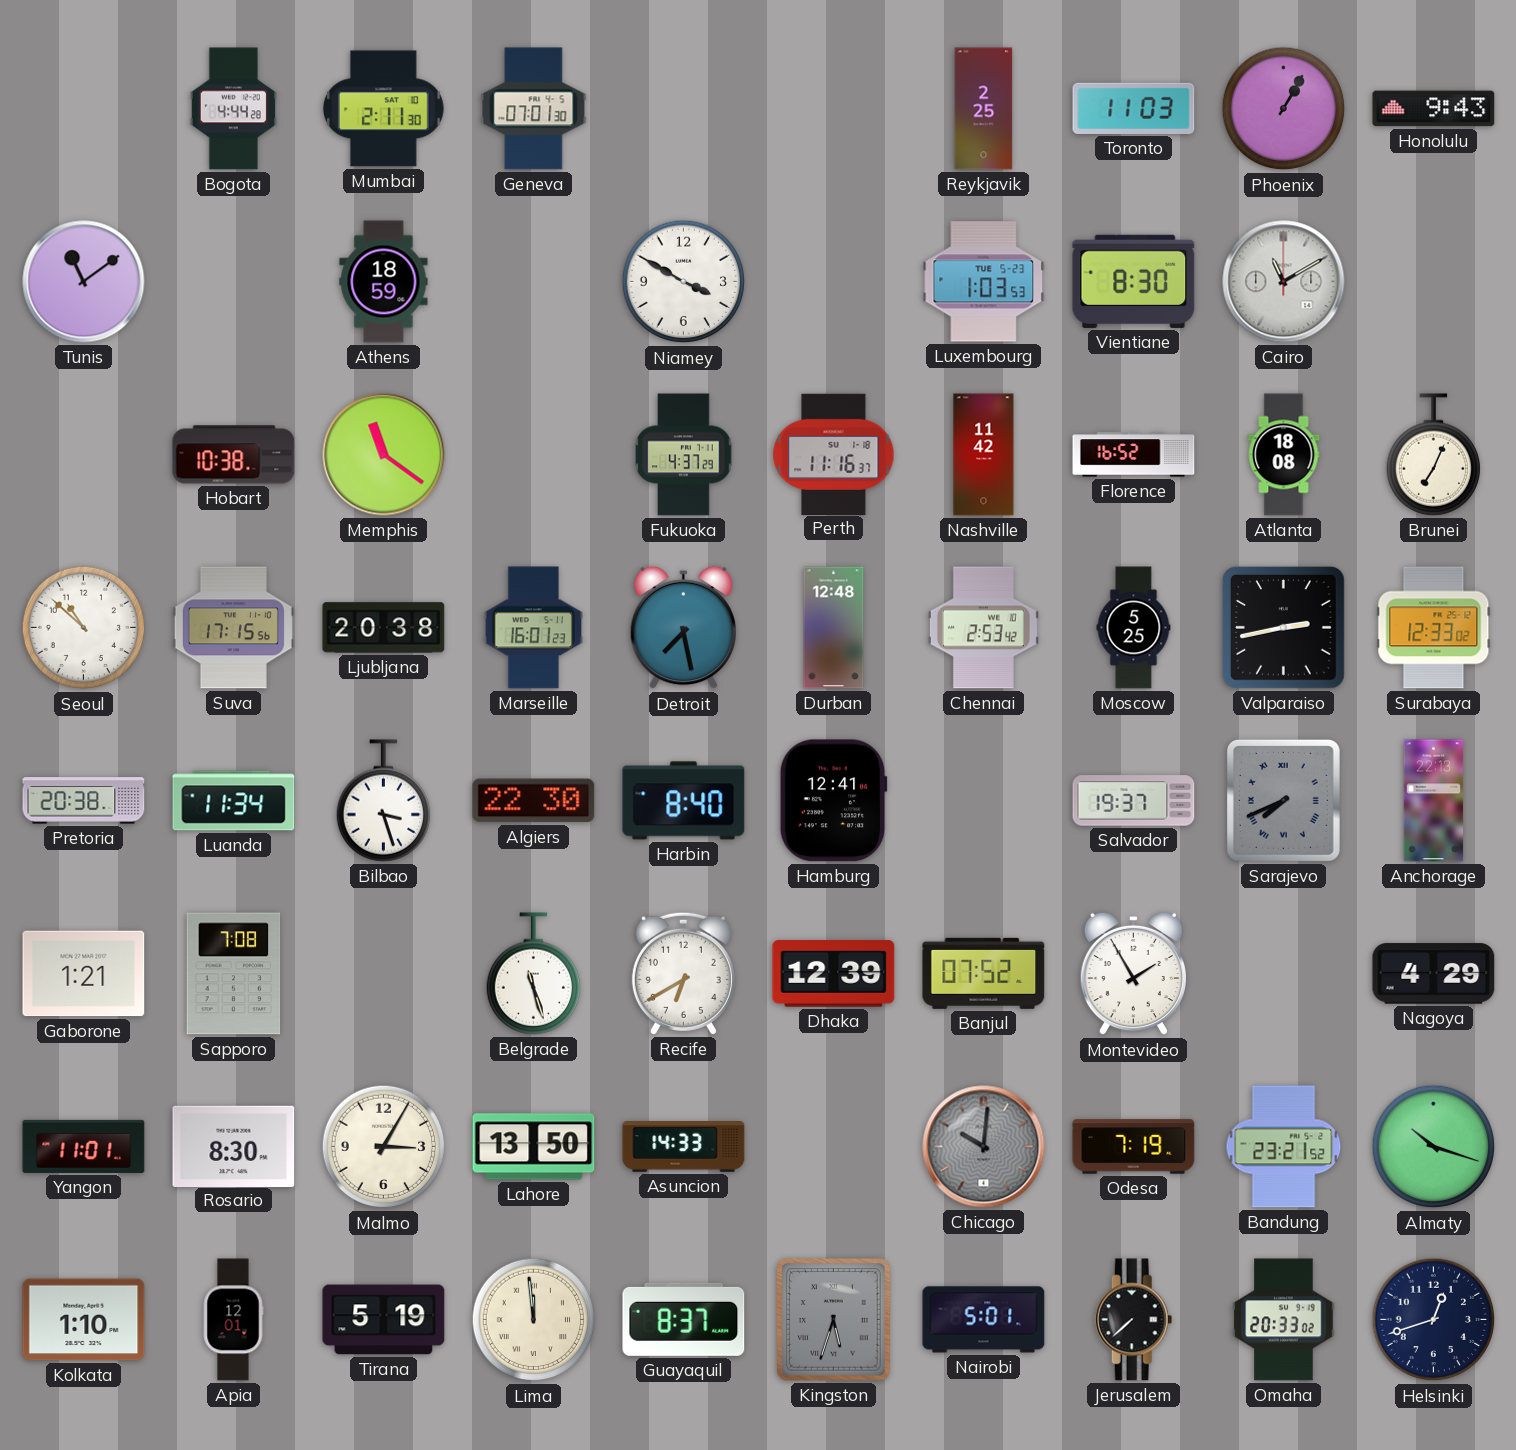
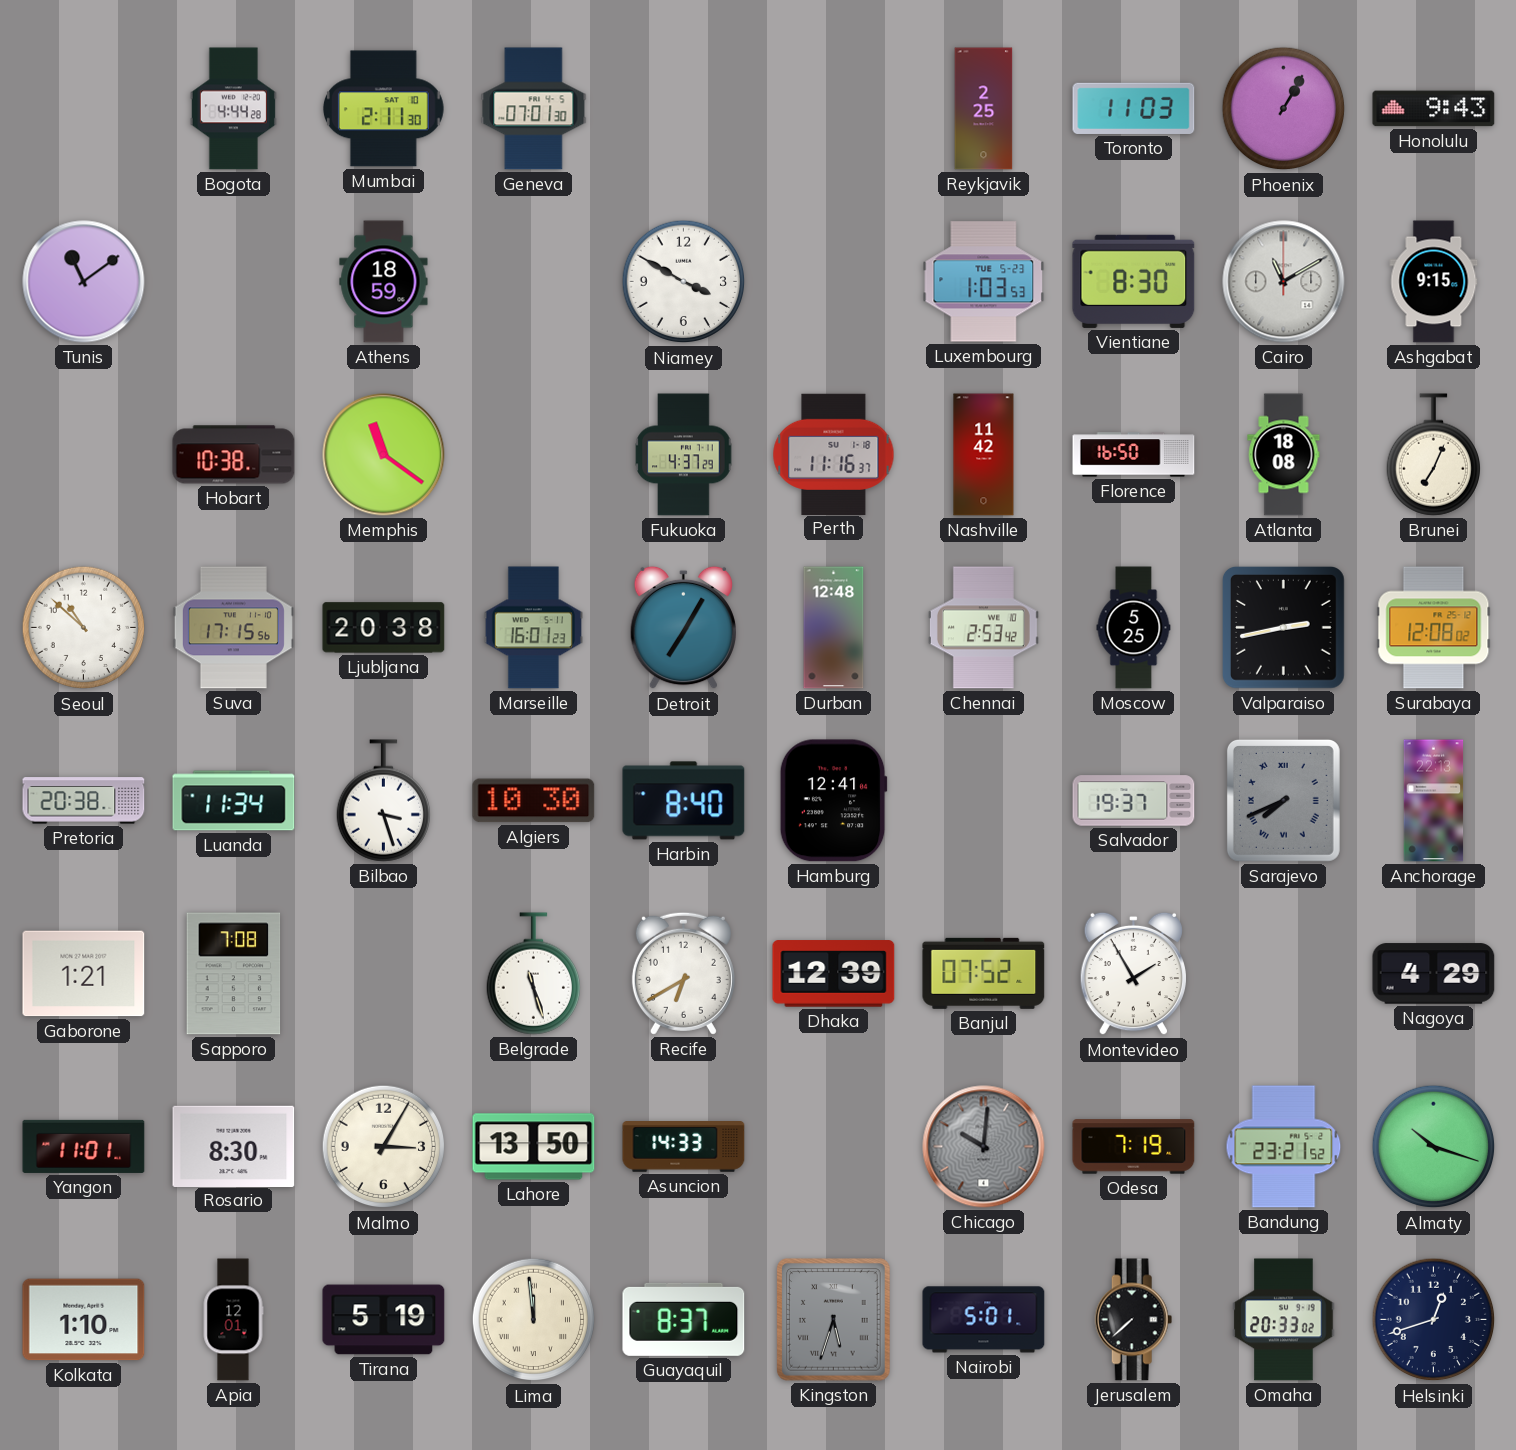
Ashgabat: none -> 9:15 (1434, 282)
Florence: 16:52 -> 16:50 (1134, 455)
Detroit: 7:28 -> 7:05 (683, 628)
Surabaya: 12:33 -> 12:08 (1434, 628)
Algiers: 22:30 -> 10:30 (534, 801)
